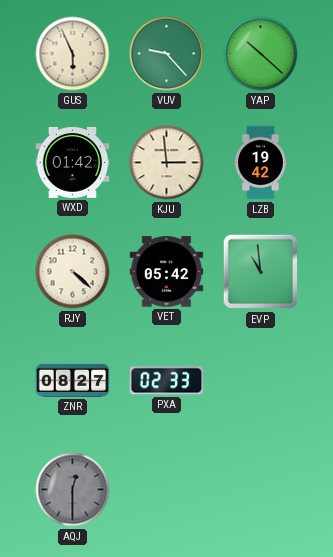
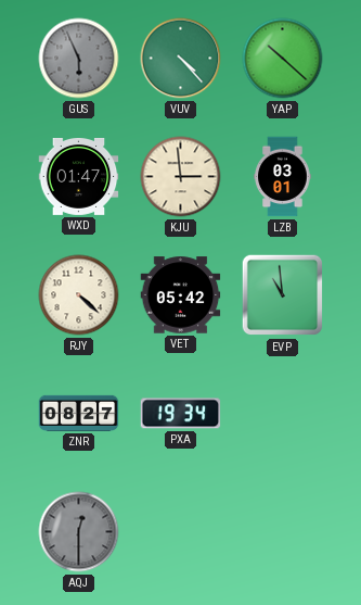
GUS dial: cream -> grey (79, 59)
VUV: 9:23 -> 4:23 (181, 59)
WXD: 01:42 -> 01:47 (79, 177)
LZB: 19:42 -> 03:01 (283, 177)
PXA: 02:33 -> 19:34 (181, 414)
